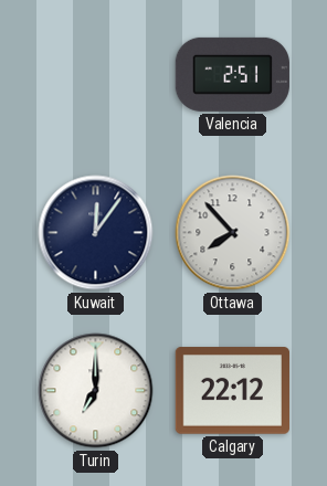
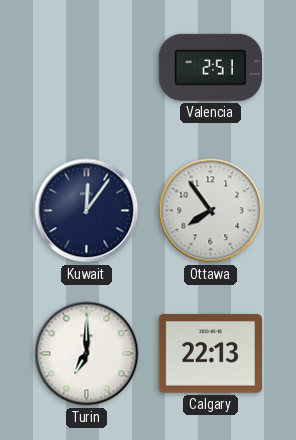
Ottawa: 7:53 -> 7:54 (211, 211)
Calgary: 22:12 -> 22:13 (210, 354)
